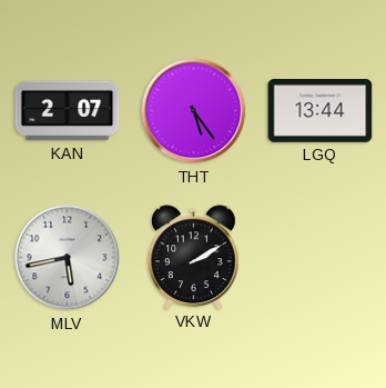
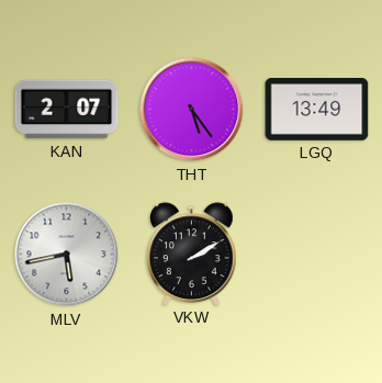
LGQ: 13:44 -> 13:49 (317, 110)
